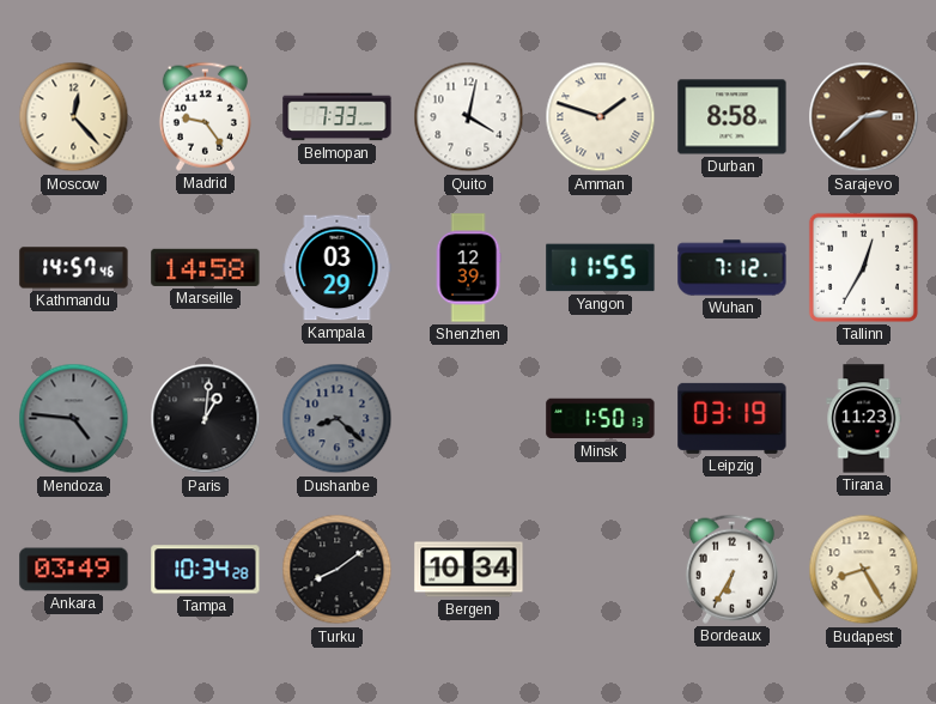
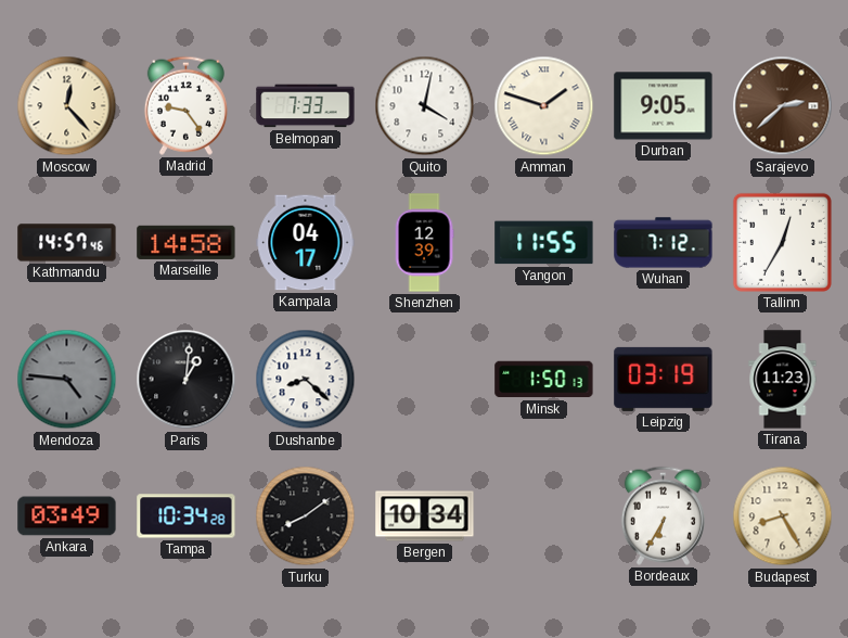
Durban: 8:58 -> 9:05 (664, 106)
Kampala: 03:29 -> 04:17 (306, 243)
Dushanbe dial: grey -> white (306, 380)
